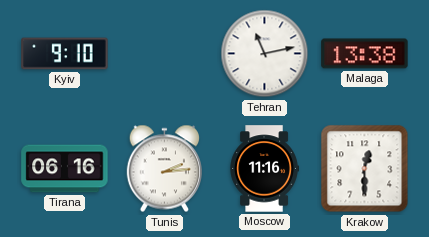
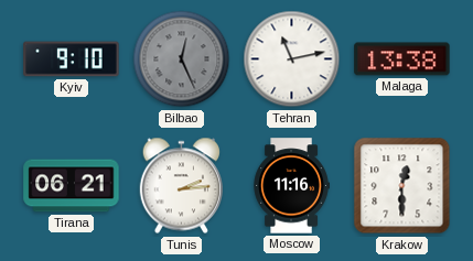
Bilbao: none -> 12:26 (182, 59)
Tirana: 06:16 -> 06:21 (72, 186)
